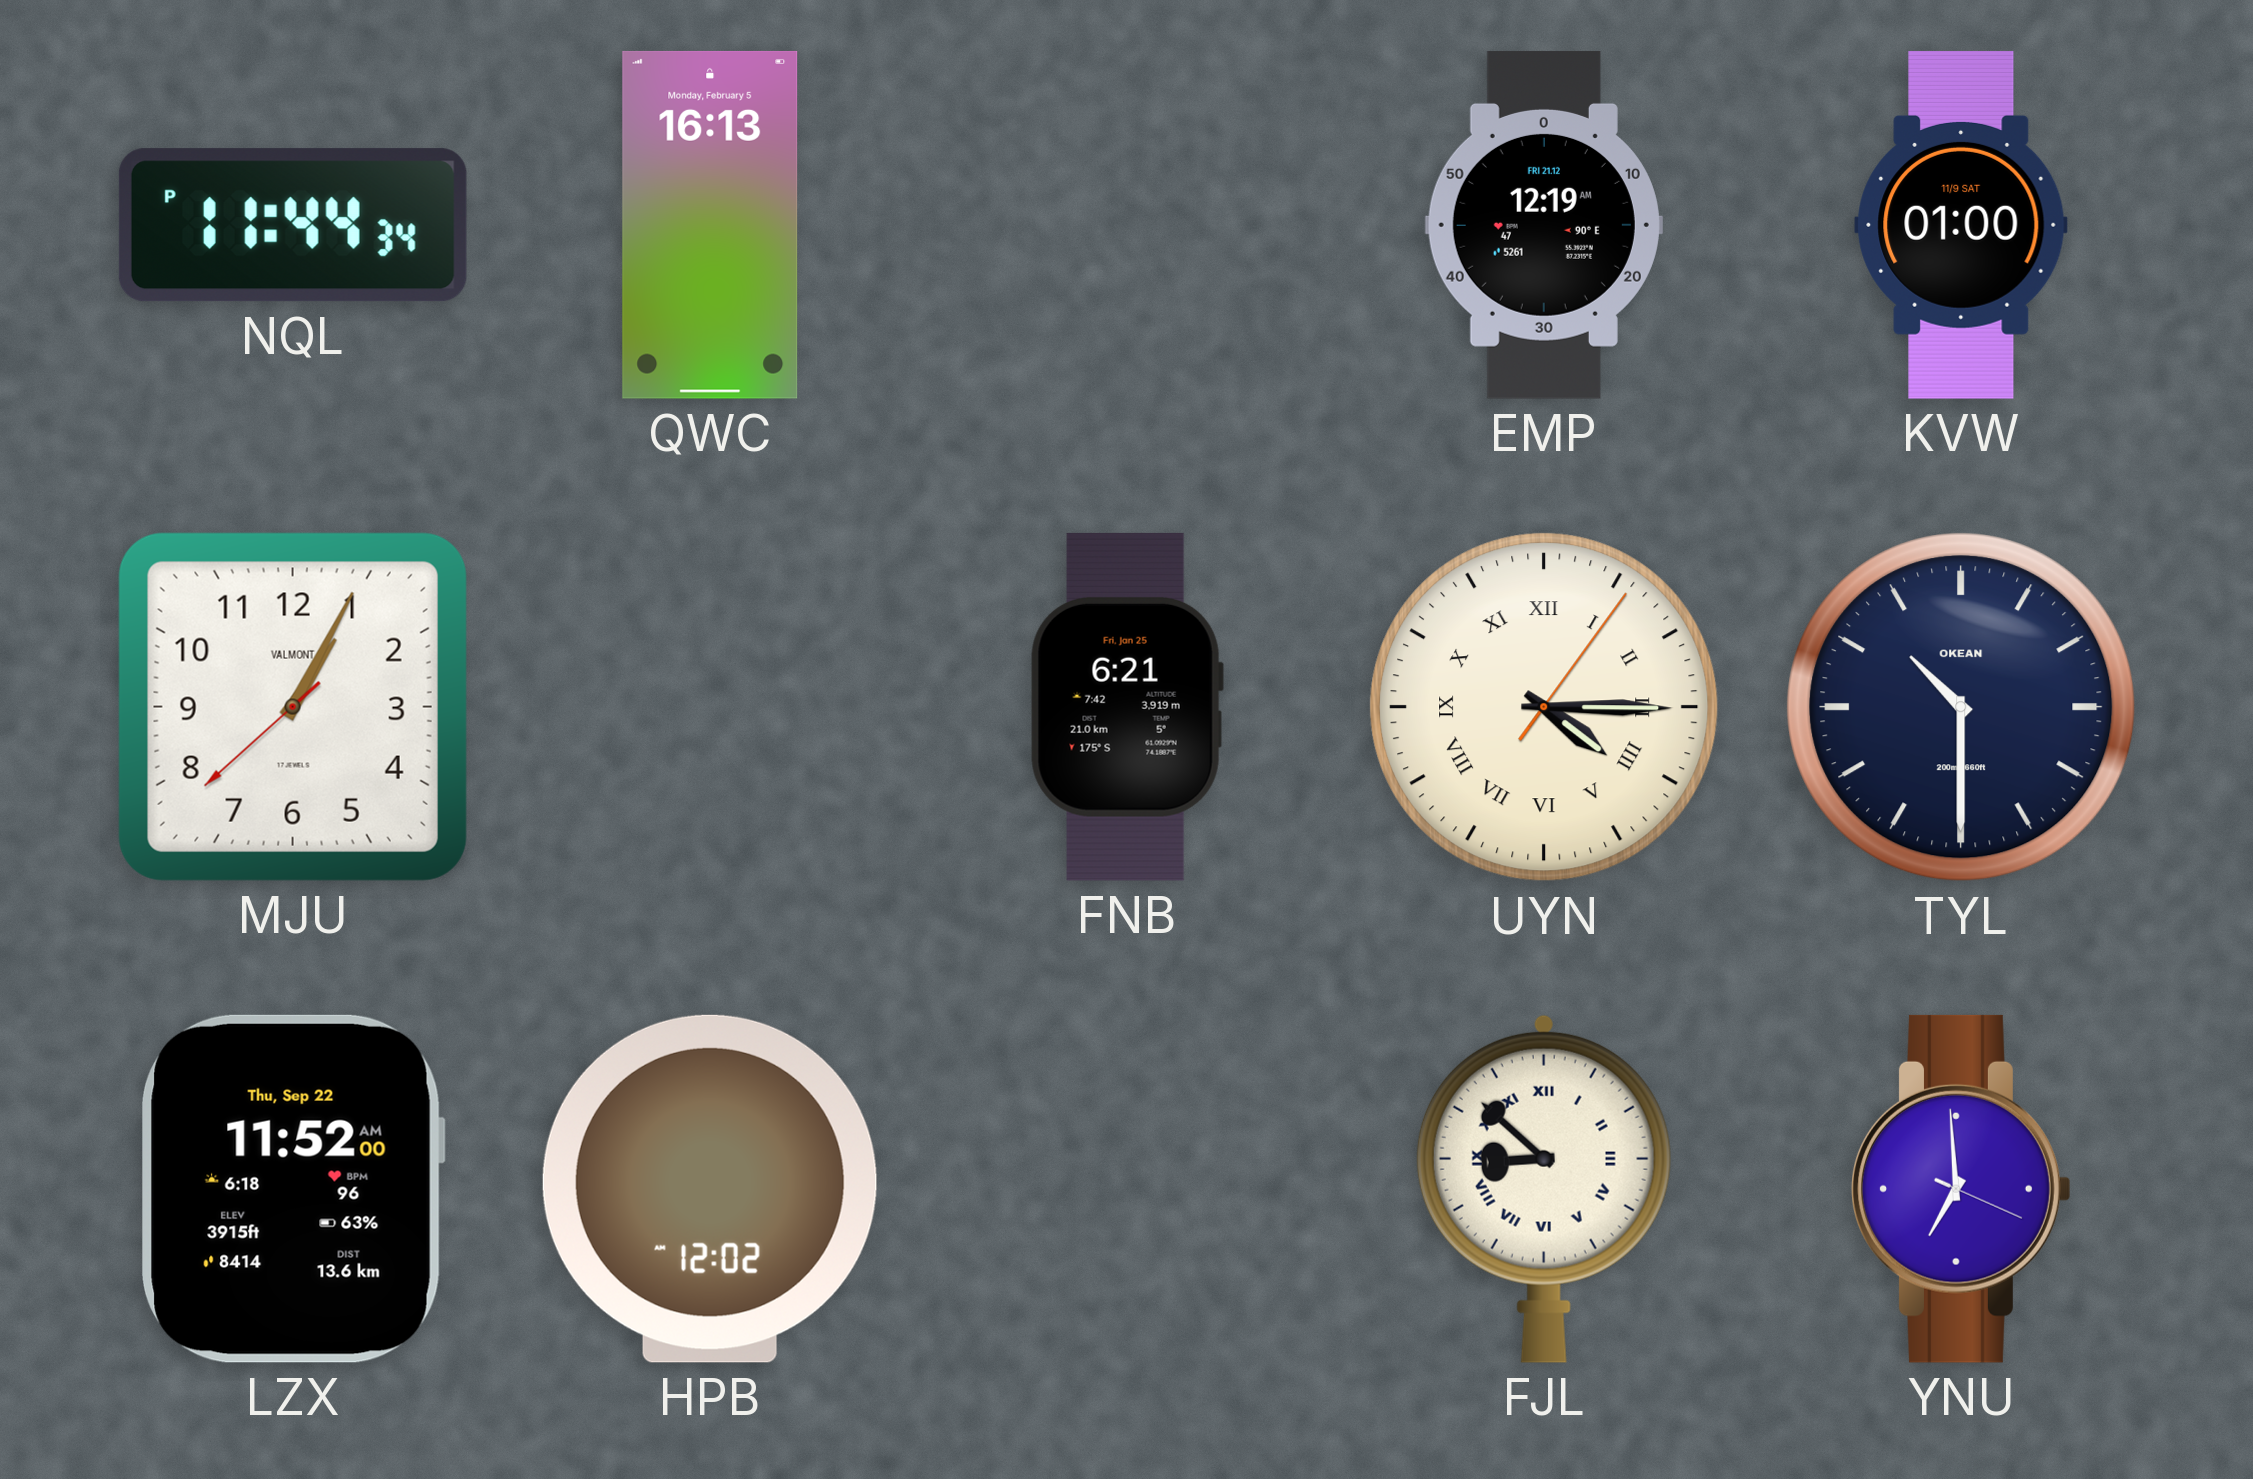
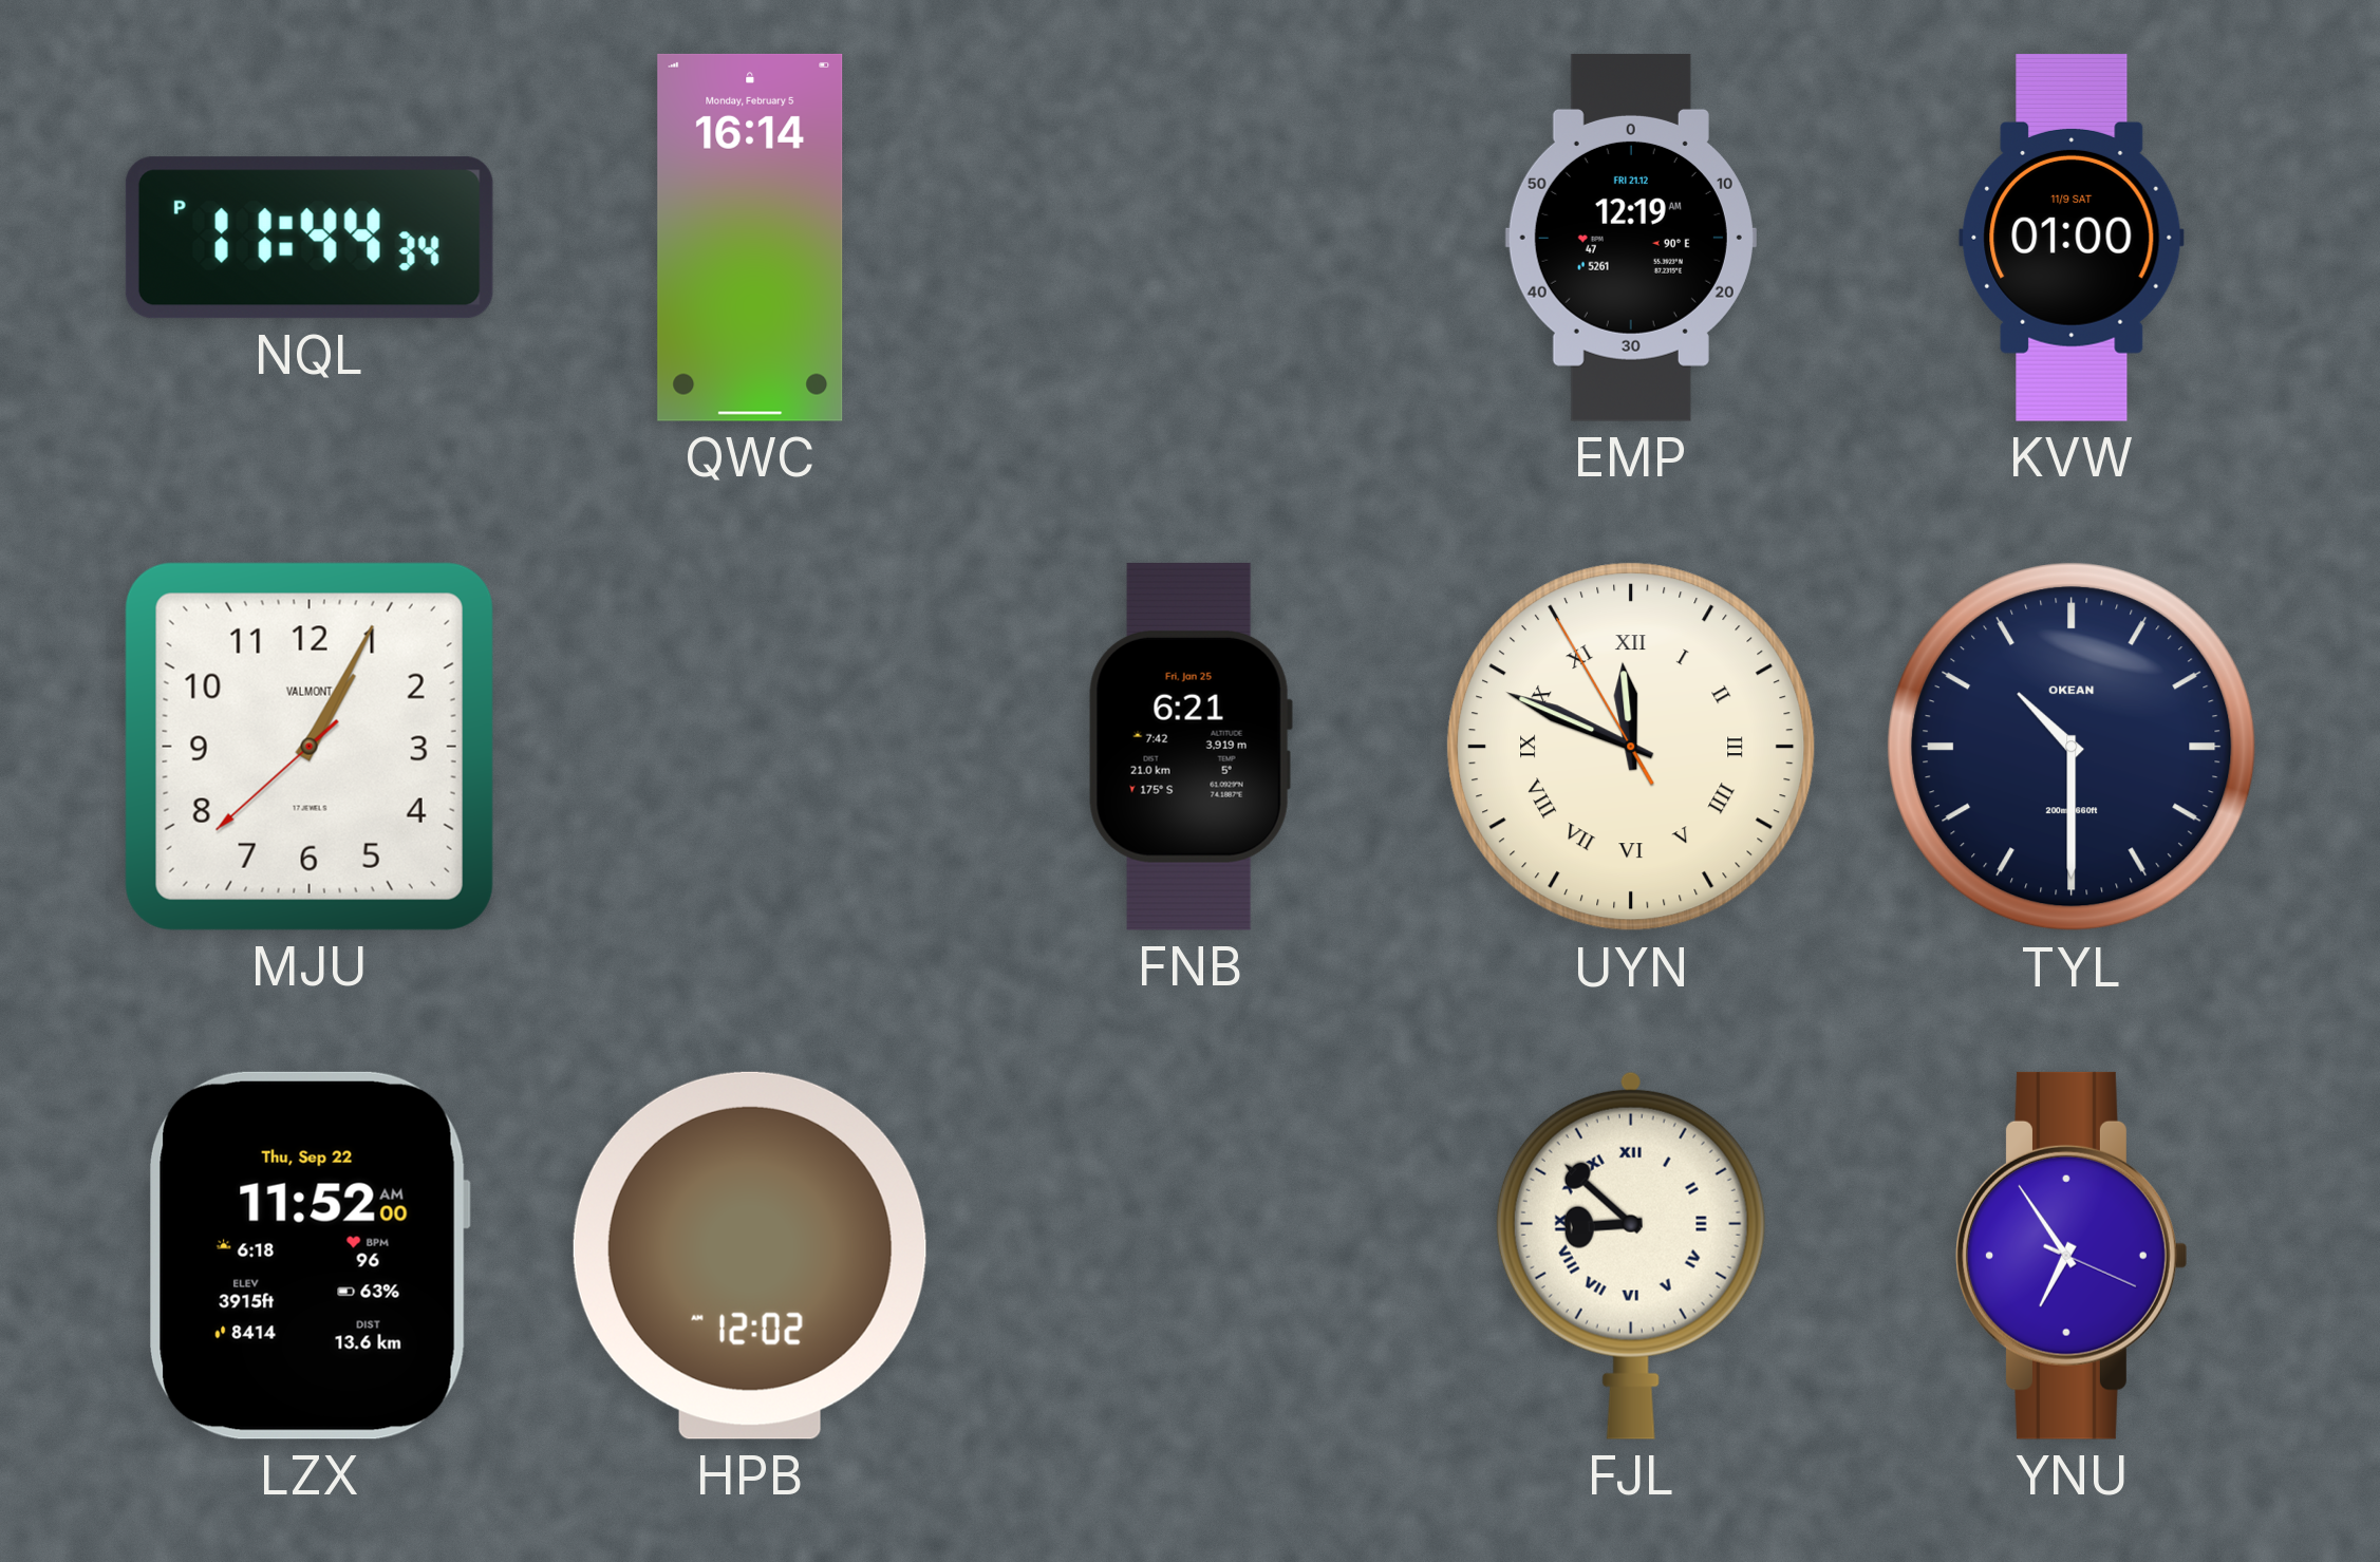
QWC: 16:13 -> 16:14 (750, 238)
UYN: 4:15 -> 11:48 (1631, 747)
YNU: 6:59 -> 6:54 (2072, 1256)
